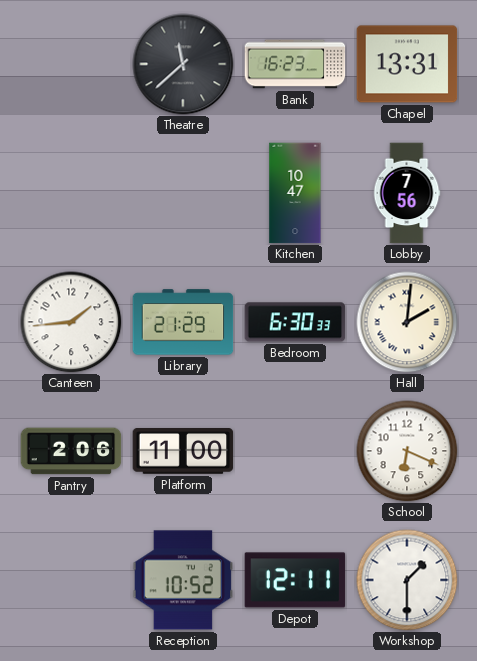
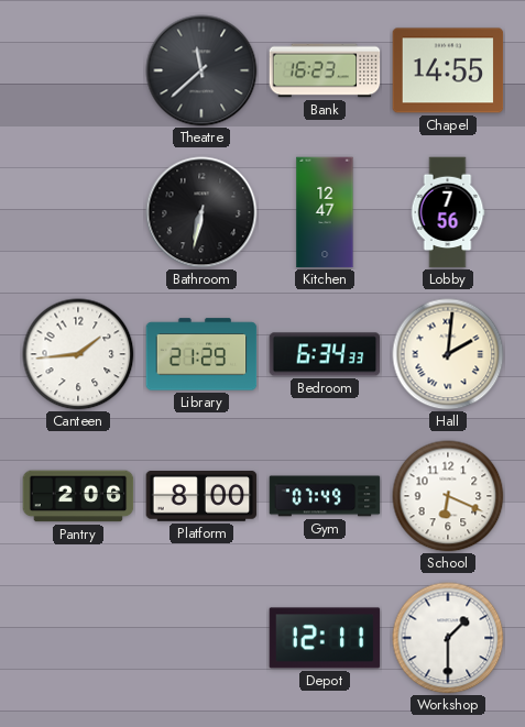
Chapel: 13:31 -> 14:55 (448, 70)
Bathroom: none -> 6:32 (201, 212)
Kitchen: 10:47 -> 12:47 (325, 212)
Bedroom: 6:30 -> 6:34 (325, 354)
Platform: 11:00 -> 8:00 (201, 497)
Gym: none -> 07:49 (325, 496)
Reception: 10:52 -> none (183, 580)
